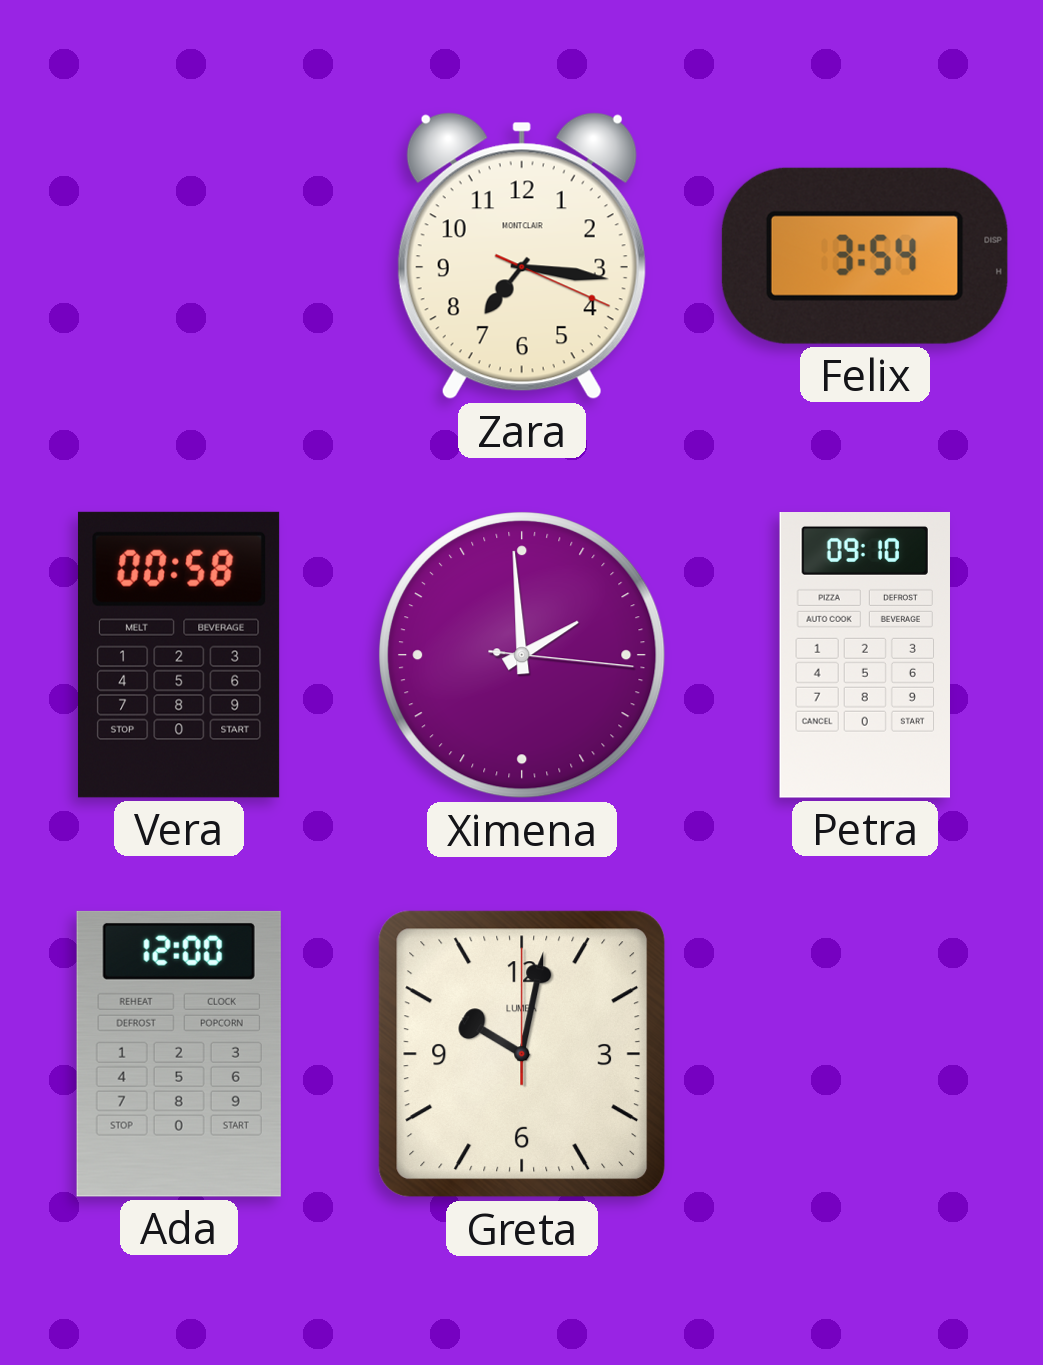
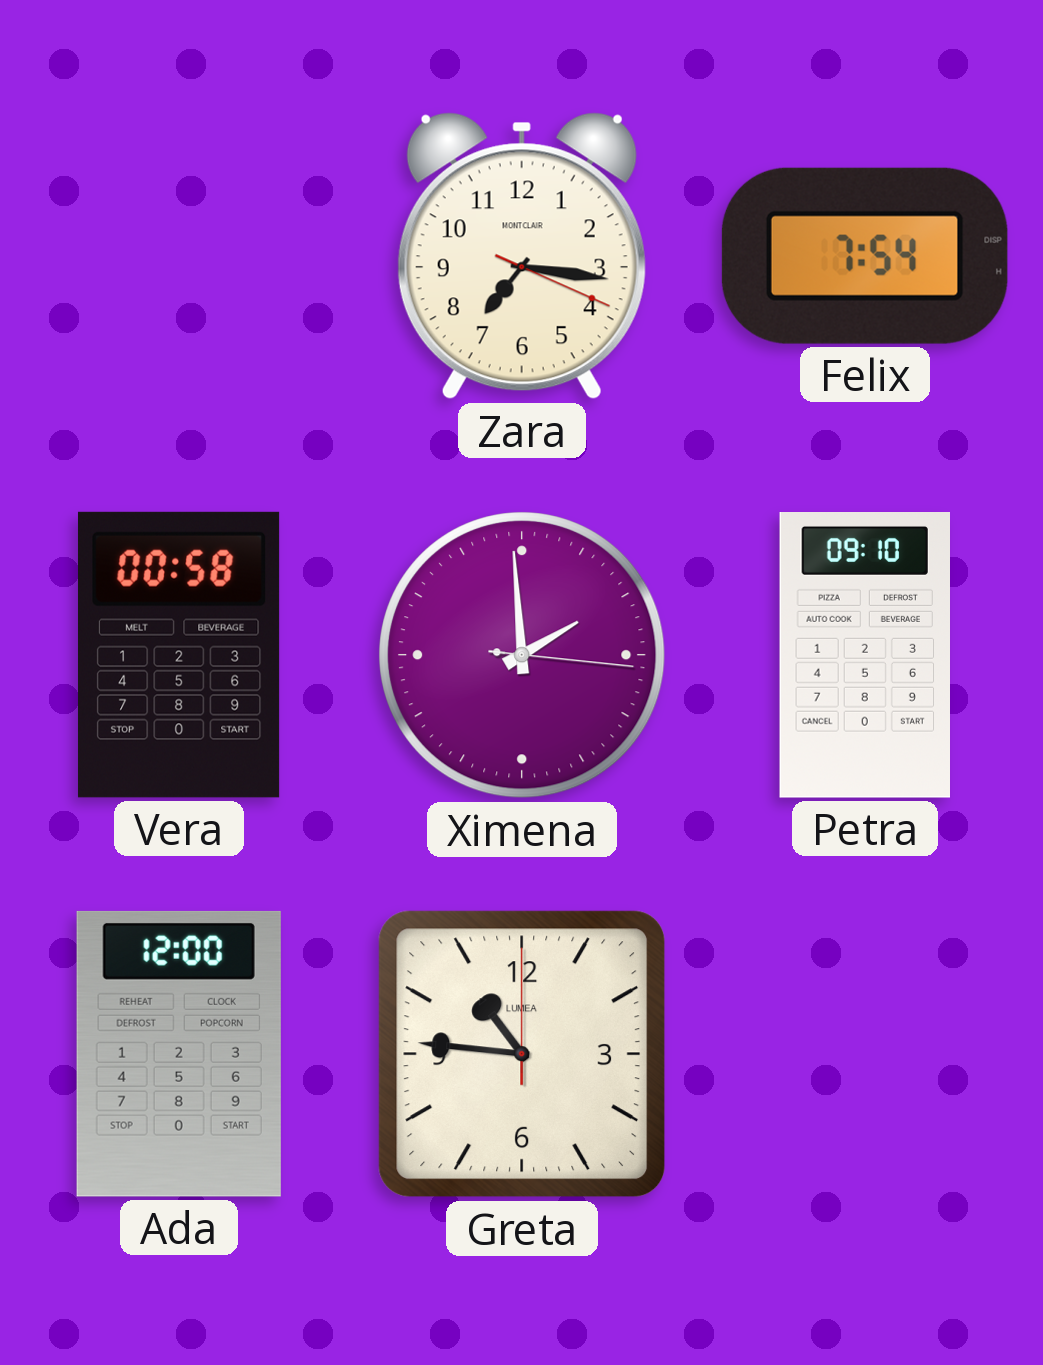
Felix: 3:54 -> 7:54 (865, 256)
Greta: 10:02 -> 10:46 (522, 1054)
